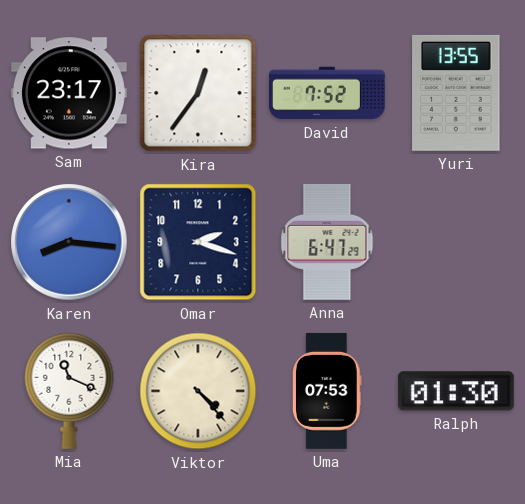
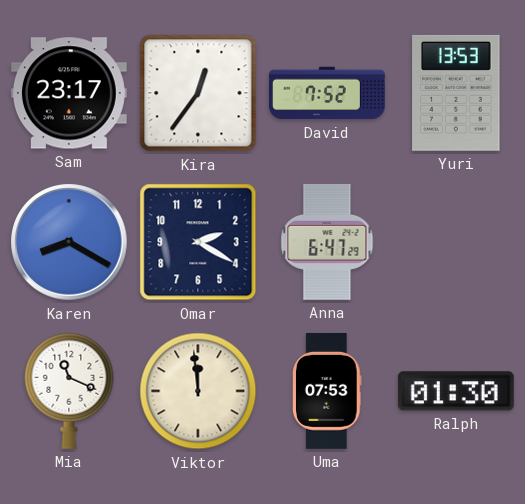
Yuri: 13:55 -> 13:53 (456, 93)
Karen: 8:16 -> 8:20 (69, 242)
Omar: 2:18 -> 2:20 (198, 242)
Viktor: 4:23 -> 11:59 (198, 391)
